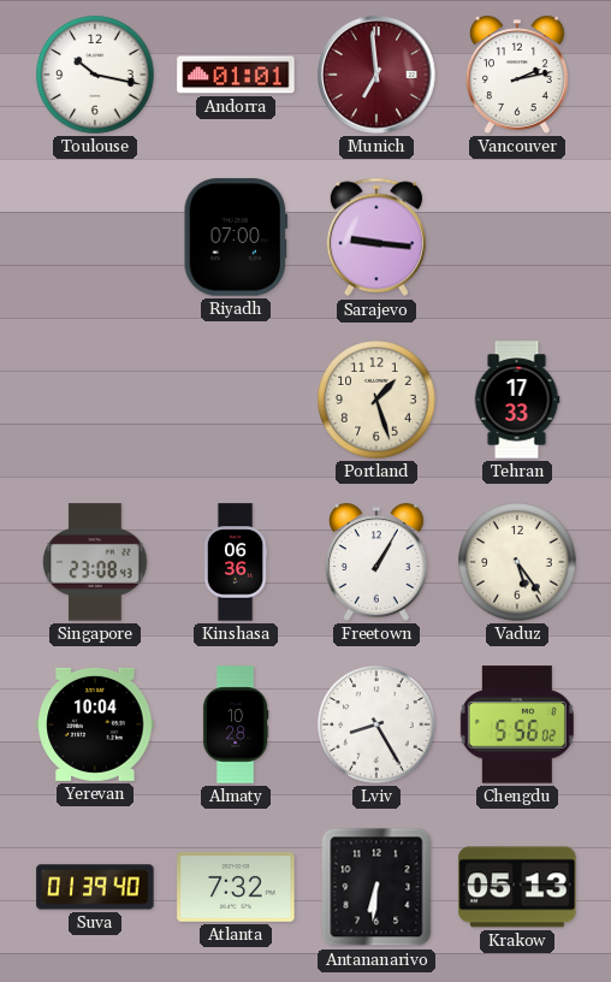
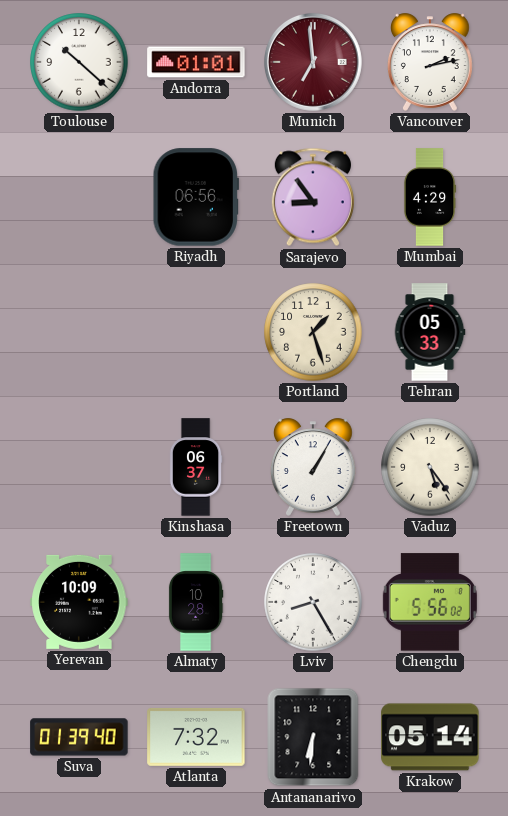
Toulouse: 10:17 -> 10:22 (79, 62)
Riyadh: 07:00 -> 06:56 (195, 197)
Sarajevo: 9:16 -> 8:54 (313, 197)
Mumbai: none -> 4:29 (430, 197)
Tehran: 17:33 -> 05:33 (430, 332)
Singapore: 23:08 -> none (95, 562)
Kinshasa: 06:36 -> 06:37 (196, 467)
Yerevan: 10:04 -> 10:09 (79, 602)
Krakow: 05:13 -> 05:14 (430, 737)
